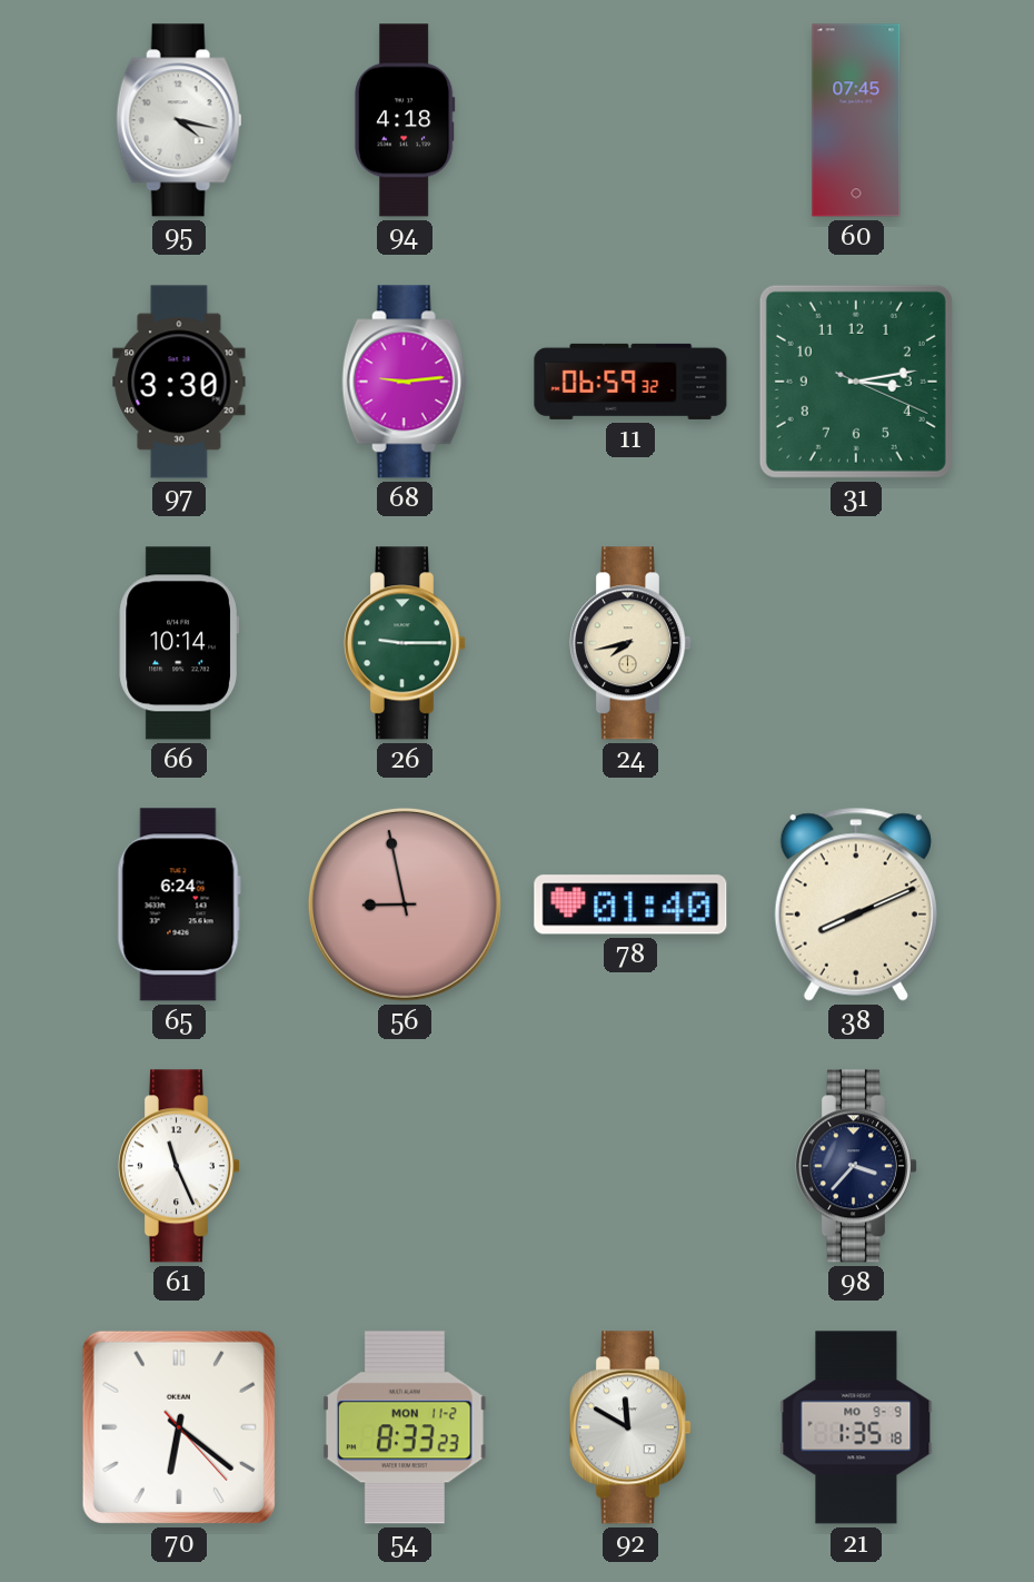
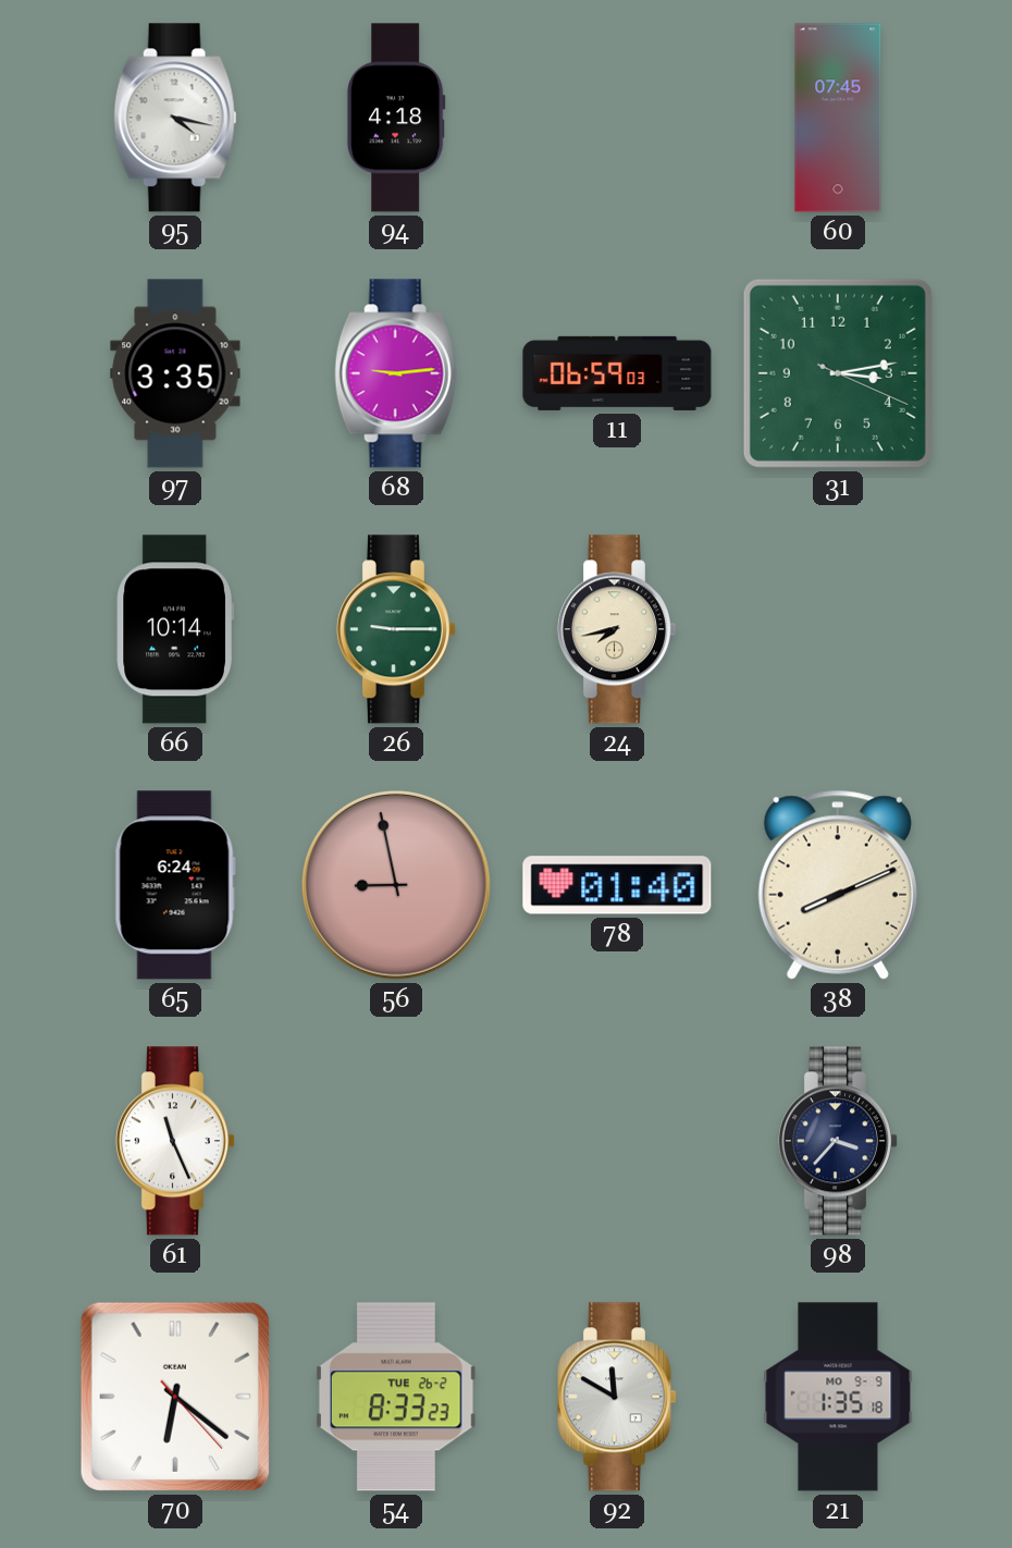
97: 3:30 -> 3:35 (175, 373)
11: 06:59:32 -> 06:59:03 (617, 373)
54 date: MON 11-2 -> TUE 26-2 (396, 1397)
